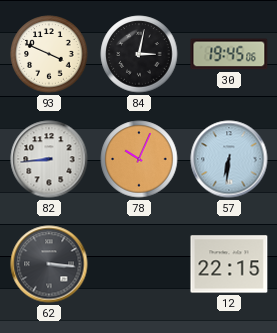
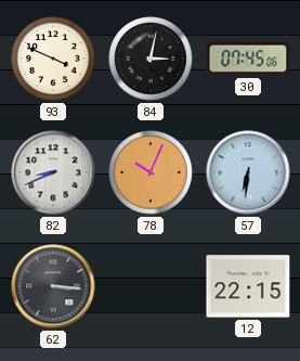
30: 19:45 -> 07:45 (248, 59)
82: 8:44 -> 8:41 (53, 172)
